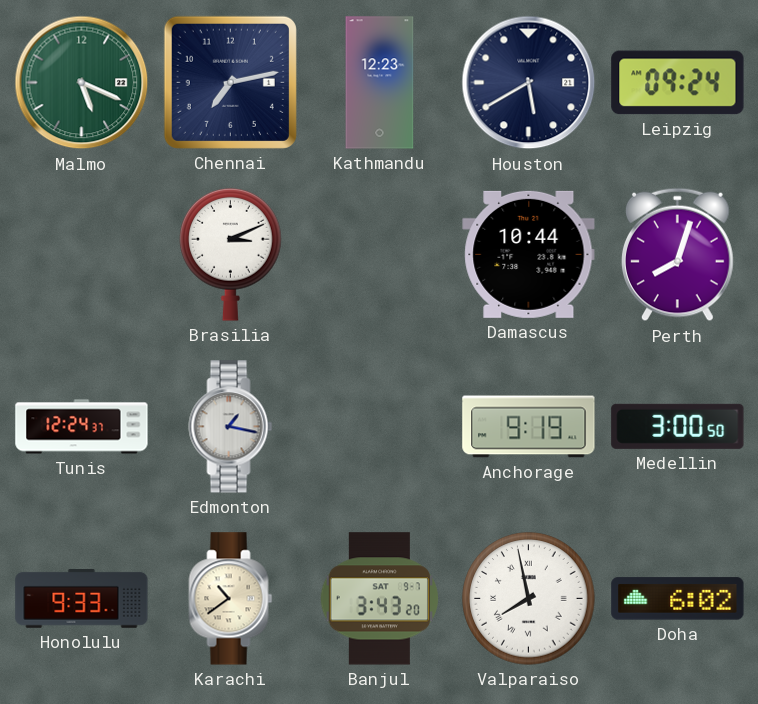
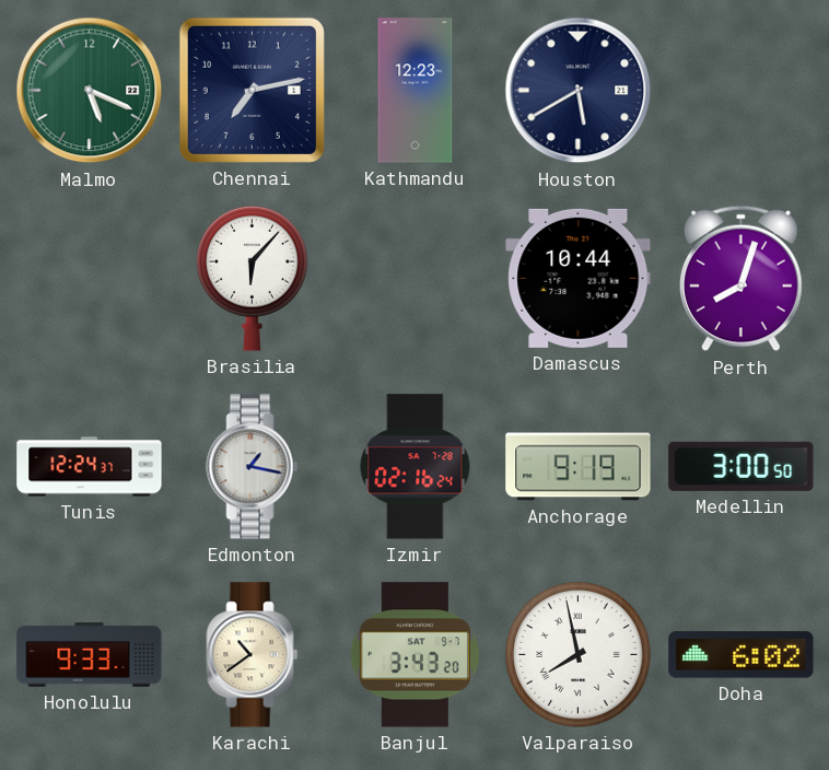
Leipzig: 09:24 -> none (678, 83)
Brasilia: 3:11 -> 6:07 (253, 278)
Izmir: none -> 02:16 (416, 467)
